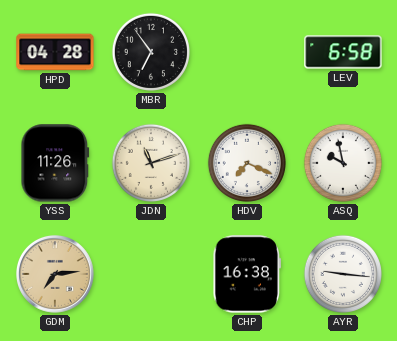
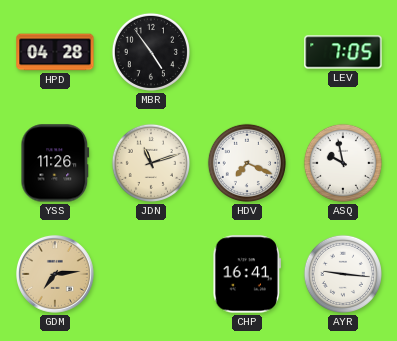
MBR: 6:54 -> 4:54 (151, 52)
LEV: 6:58 -> 7:05 (343, 52)
CHP: 16:38 -> 16:41 (247, 274)
